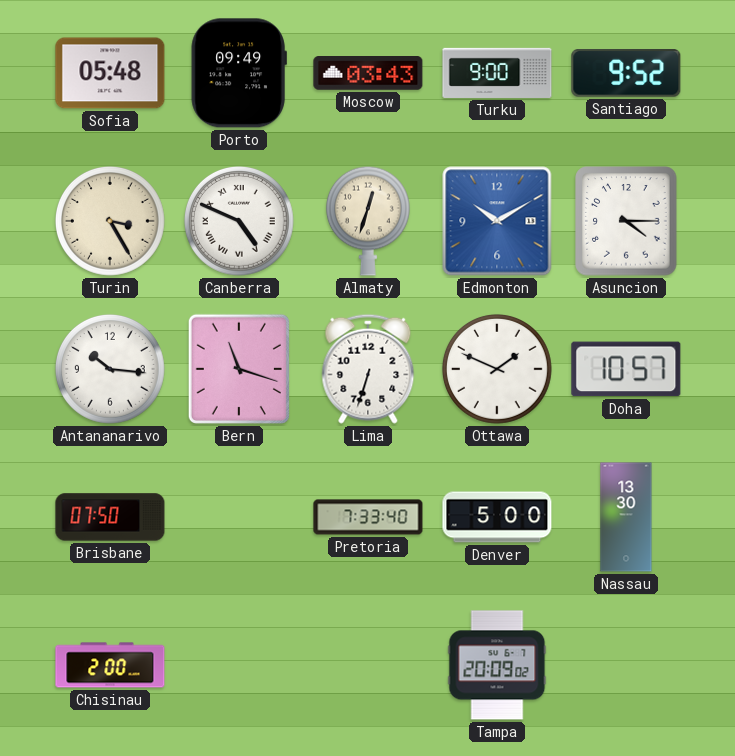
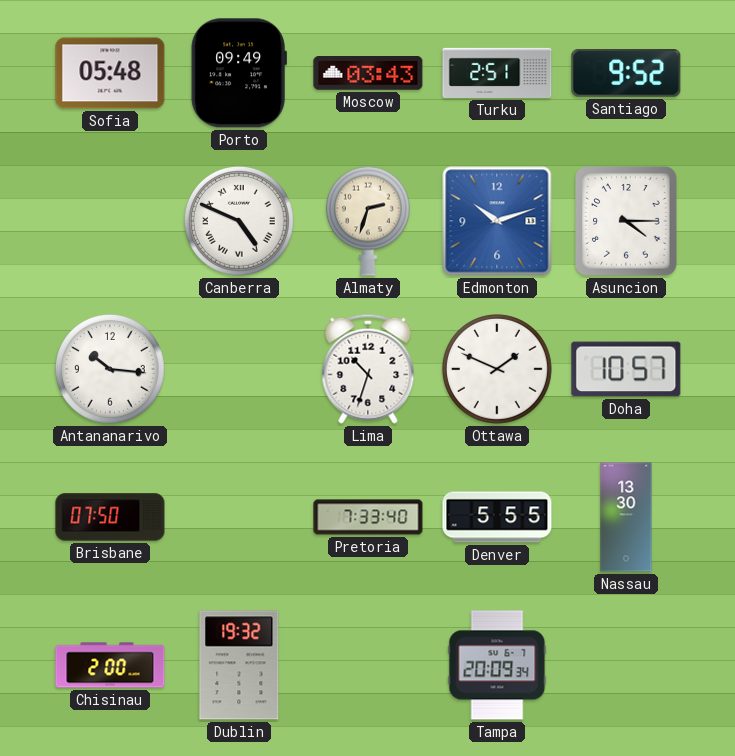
Turku: 9:00 -> 2:51 (497, 73)
Turin: 3:25 -> none (110, 221)
Almaty: 12:33 -> 2:33 (368, 221)
Edmonton: 10:10 -> 10:12 (497, 221)
Bern: 11:18 -> none (239, 369)
Lima: 6:33 -> 10:33 (368, 369)
Denver: 5:00 -> 5:55 (497, 517)
Dublin: none -> 19:32 (239, 665)
Tampa: 20:09:02 -> 20:09:34 (497, 665)
